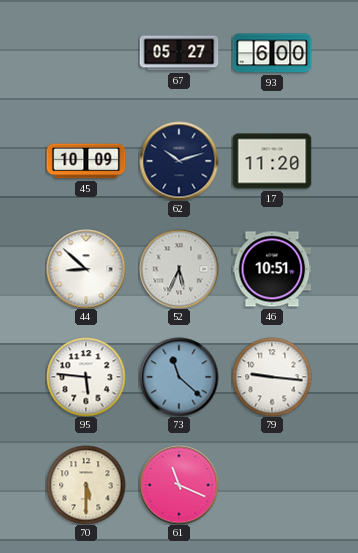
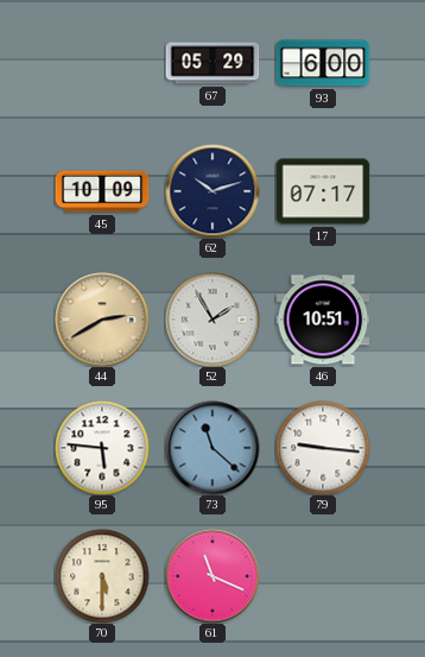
67: 05:27 -> 05:29 (213, 63)
17: 11:20 -> 07:17 (323, 191)
44: 8:52 -> 2:40 (102, 320)
44 dial: white -> champagne (102, 320)
52: 5:34 -> 1:55 (213, 320)
